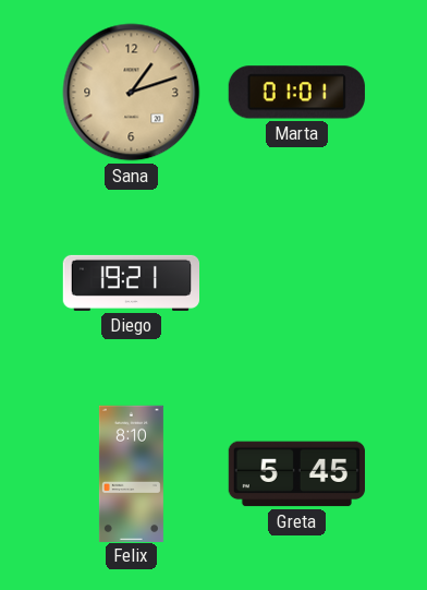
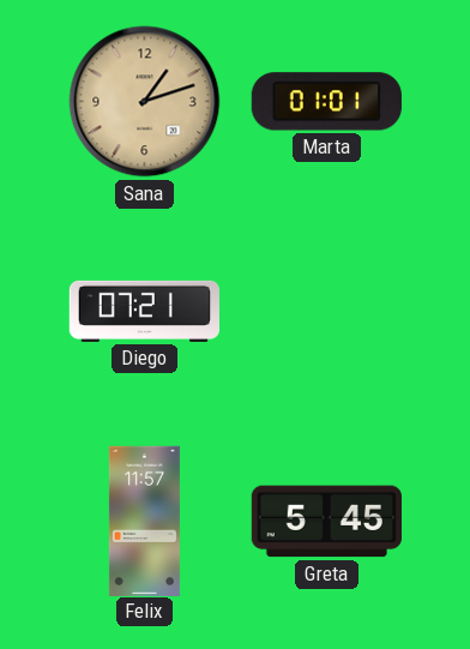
Diego: 19:21 -> 07:21 (144, 311)
Felix: 8:10 -> 11:57 (144, 521)
